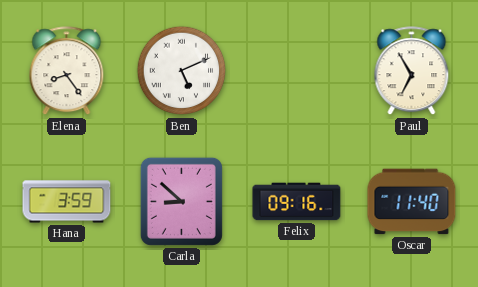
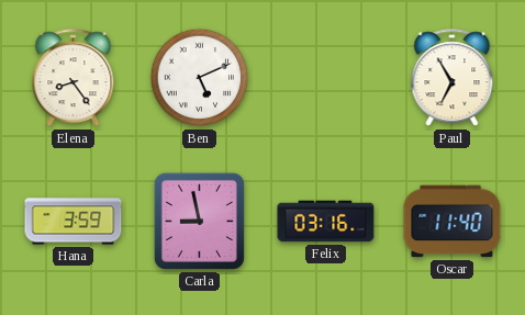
Carla: 8:52 -> 8:58 (199, 221)
Felix: 09:16 -> 03:16 (326, 222)
